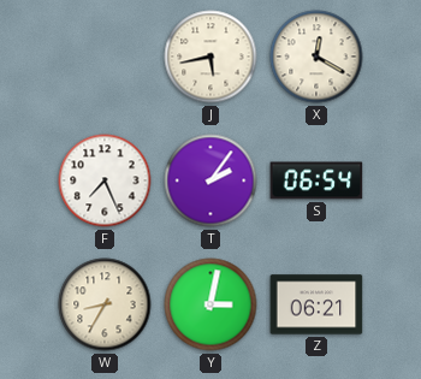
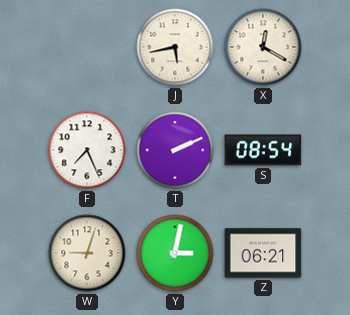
T: 2:06 -> 2:11 (175, 150)
S: 06:54 -> 08:54 (263, 150)
W: 8:35 -> 9:03 (87, 253)
